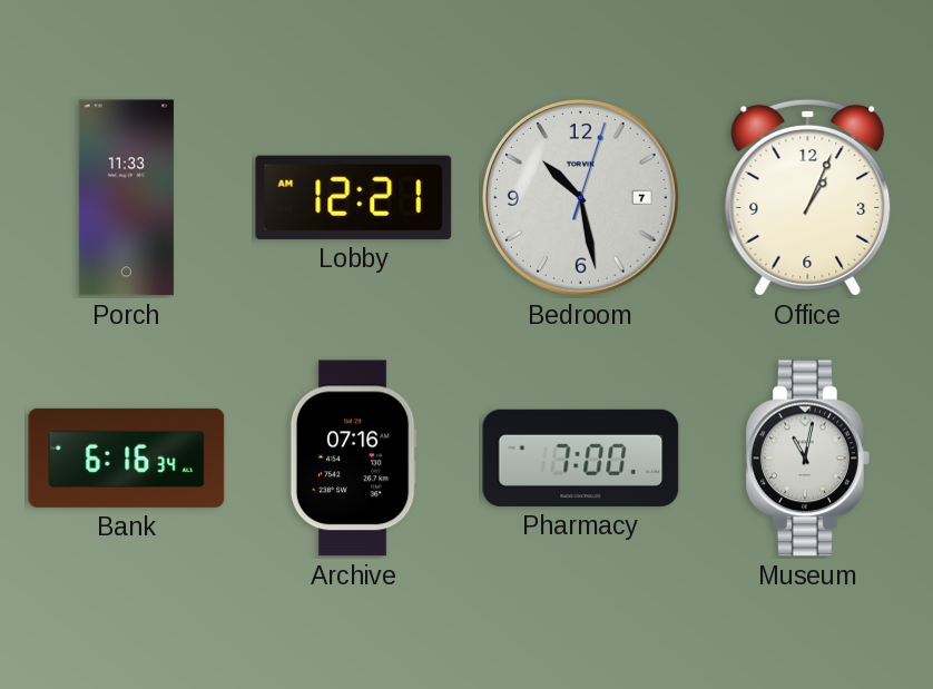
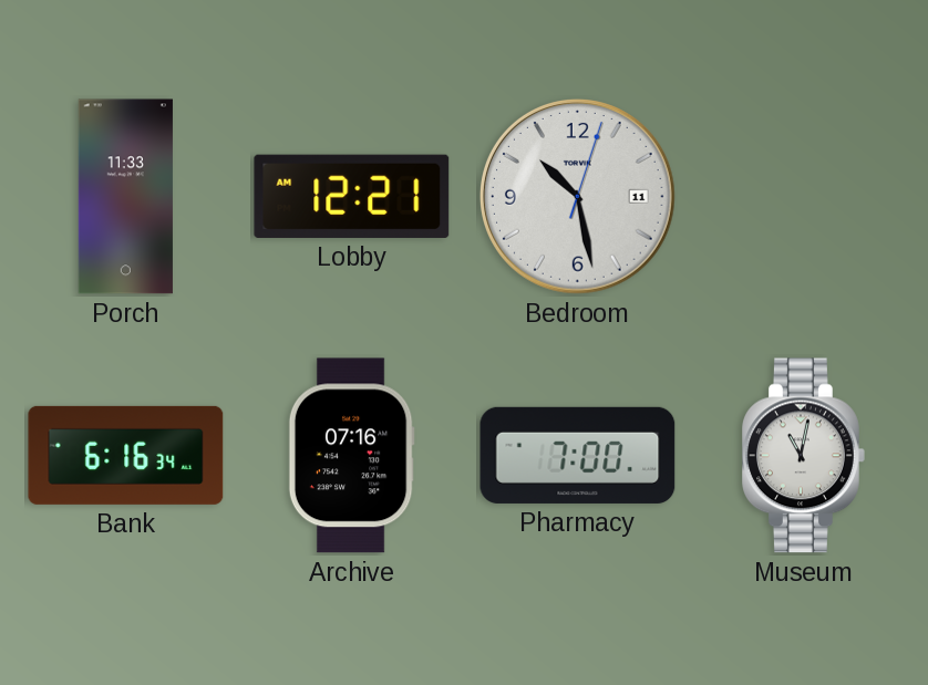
Bedroom date: 7 -> 11 (578, 197)
Office: 1:04 -> none (808, 197)
